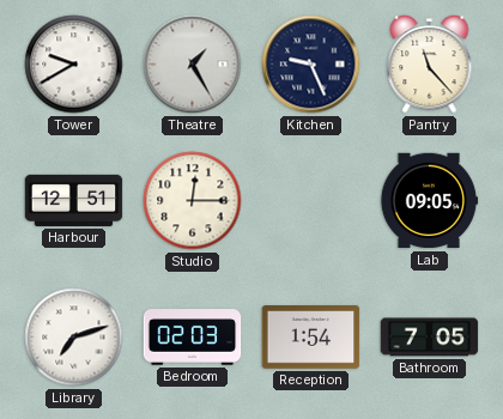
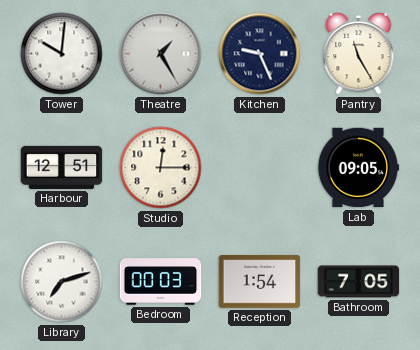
Tower: 9:40 -> 10:01 (62, 54)
Pantry: 11:23 -> 11:25 (359, 54)
Bedroom: 02:03 -> 00:03 (161, 282)
